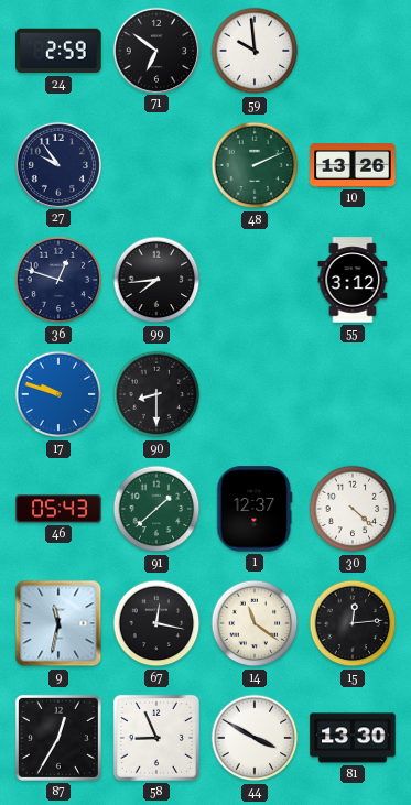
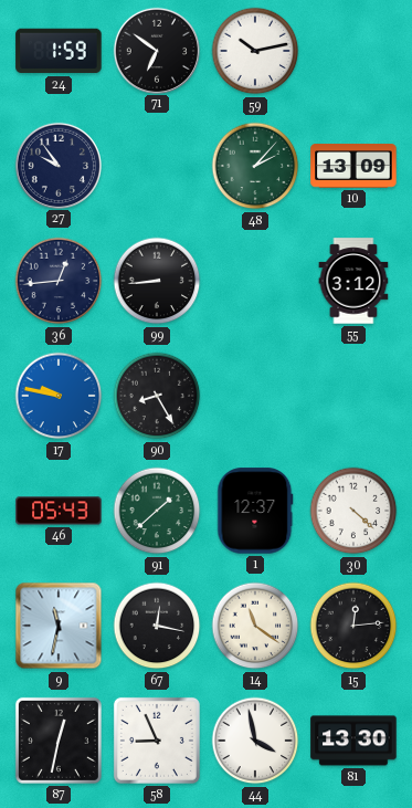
24: 2:59 -> 1:59 (59, 51)
59: 9:59 -> 10:13 (255, 51)
48: 2:11 -> 2:07 (255, 166)
10: 13:26 -> 13:09 (353, 166)
36: 12:48 -> 12:44 (59, 281)
99: 7:44 -> 8:44 (157, 281)
17: 9:48 -> 9:47 (59, 396)
90: 8:30 -> 8:25 (157, 396)
87: 12:35 -> 12:32 (59, 741)
44: 3:50 -> 3:58 (255, 741)
